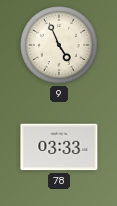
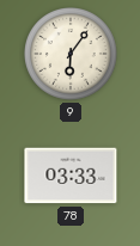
9: 4:56 -> 6:06 (72, 55)
